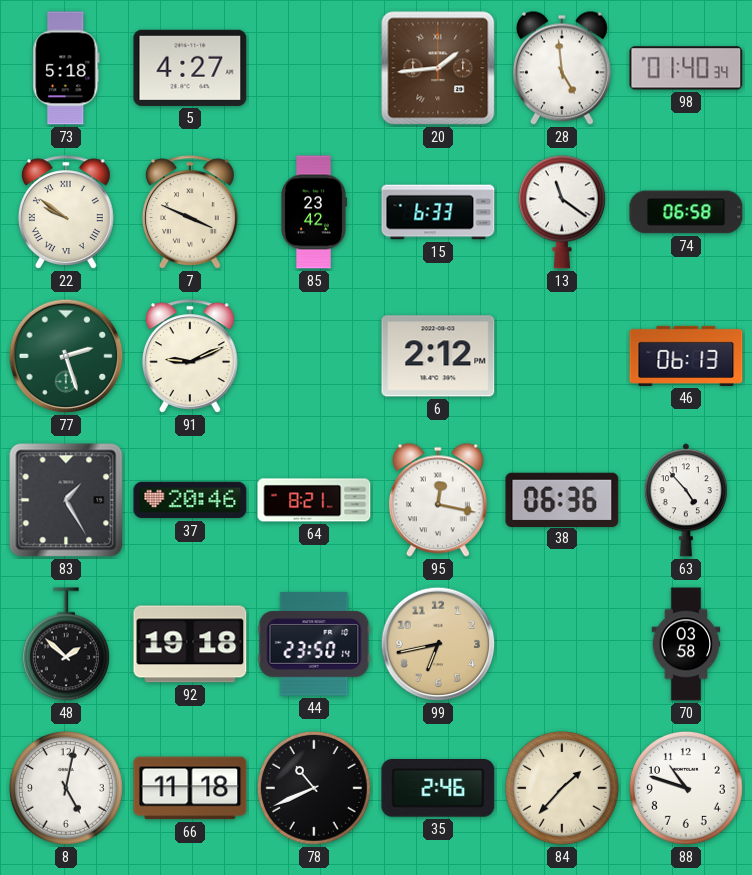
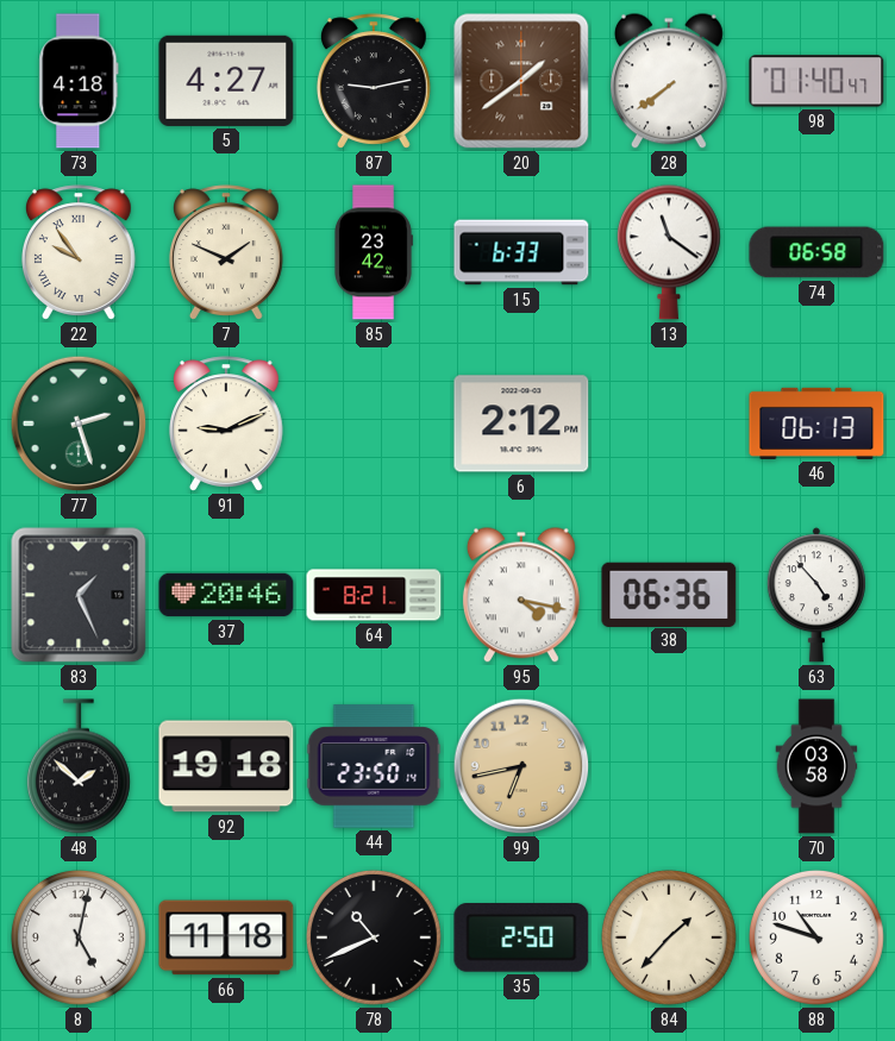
73: 5:18 -> 4:18 (79, 81)
87: none -> 9:13 (374, 81)
20: 1:44 -> 1:39 (521, 81)
28: 4:59 -> 7:39 (669, 81)
98: 01:40:34 -> 01:40:47 (816, 81)
22: 9:51 -> 9:54 (79, 252)
7: 3:49 -> 1:49 (226, 252)
83: 1:25 -> 1:26 (79, 595)
95: 12:17 -> 4:17 (521, 595)
35: 2:46 -> 2:50 (521, 937)
